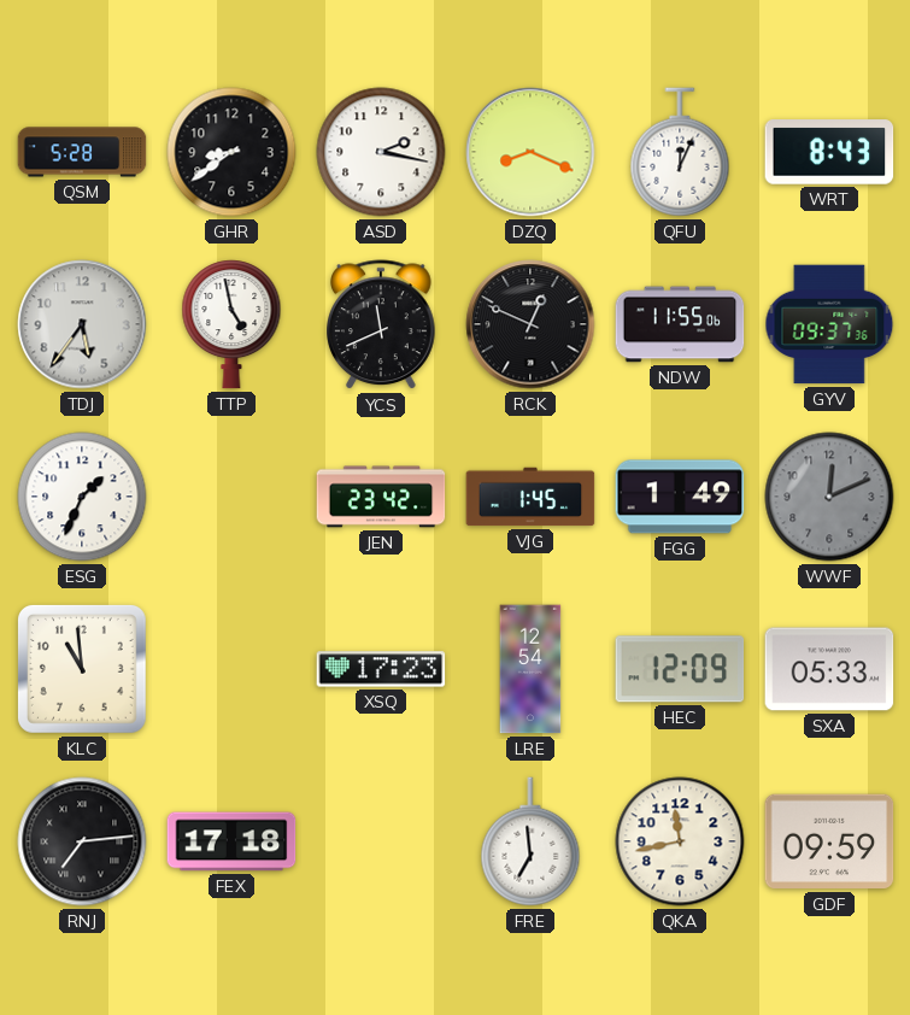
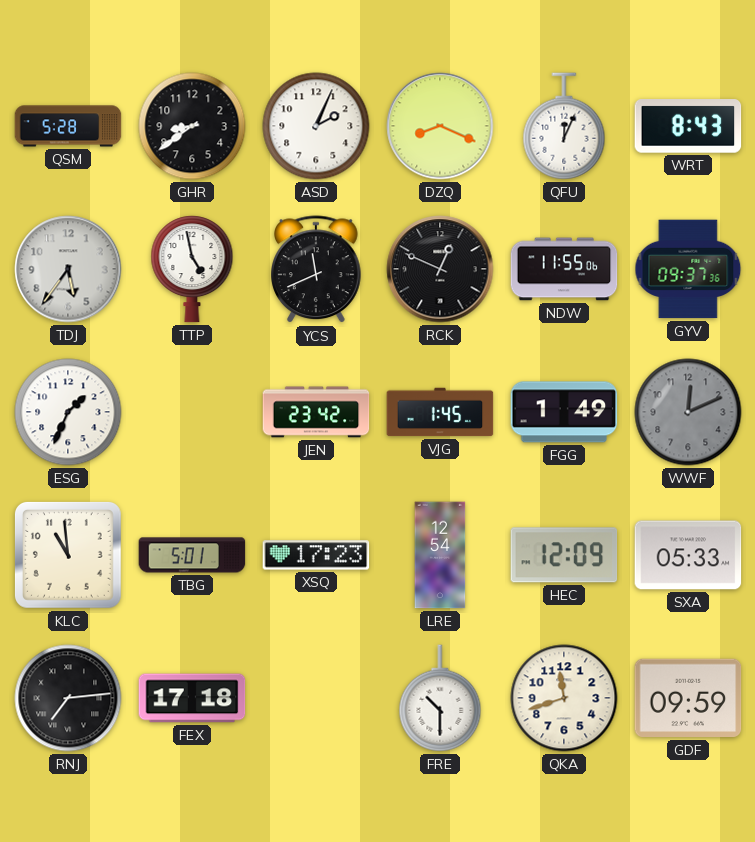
ASD: 2:17 -> 2:04 (316, 126)
TBG: none -> 5:01 (192, 555)
FRE: 6:59 -> 10:30 (440, 698)
QKA: 11:43 -> 11:42 (564, 698)
